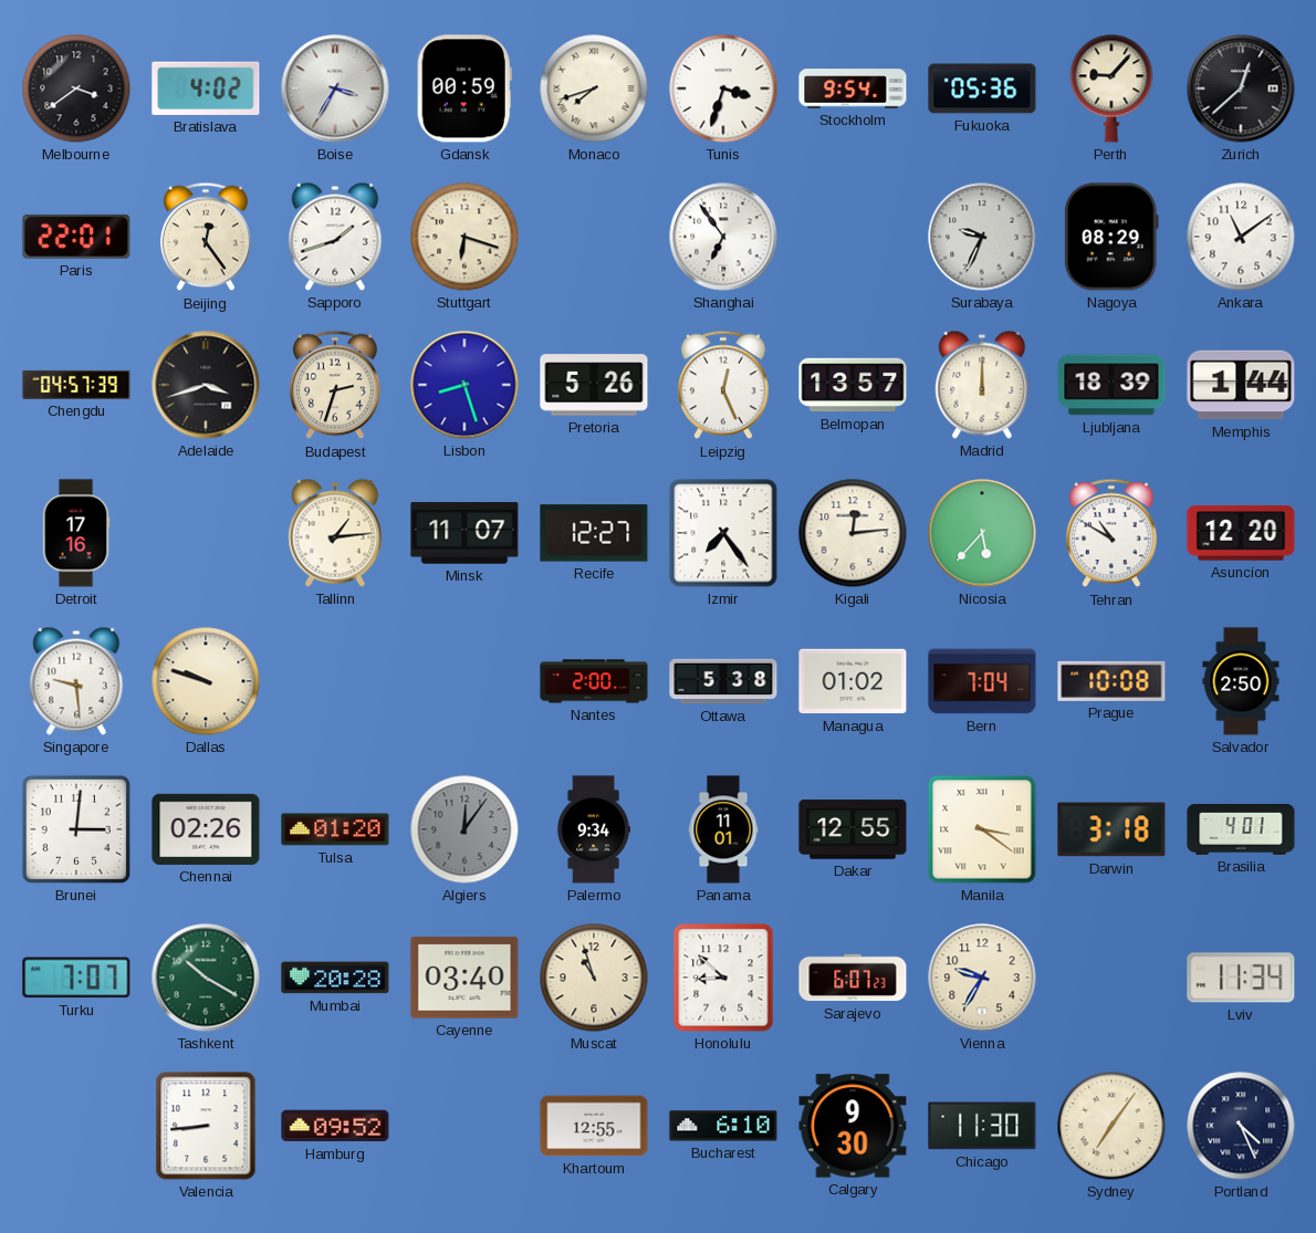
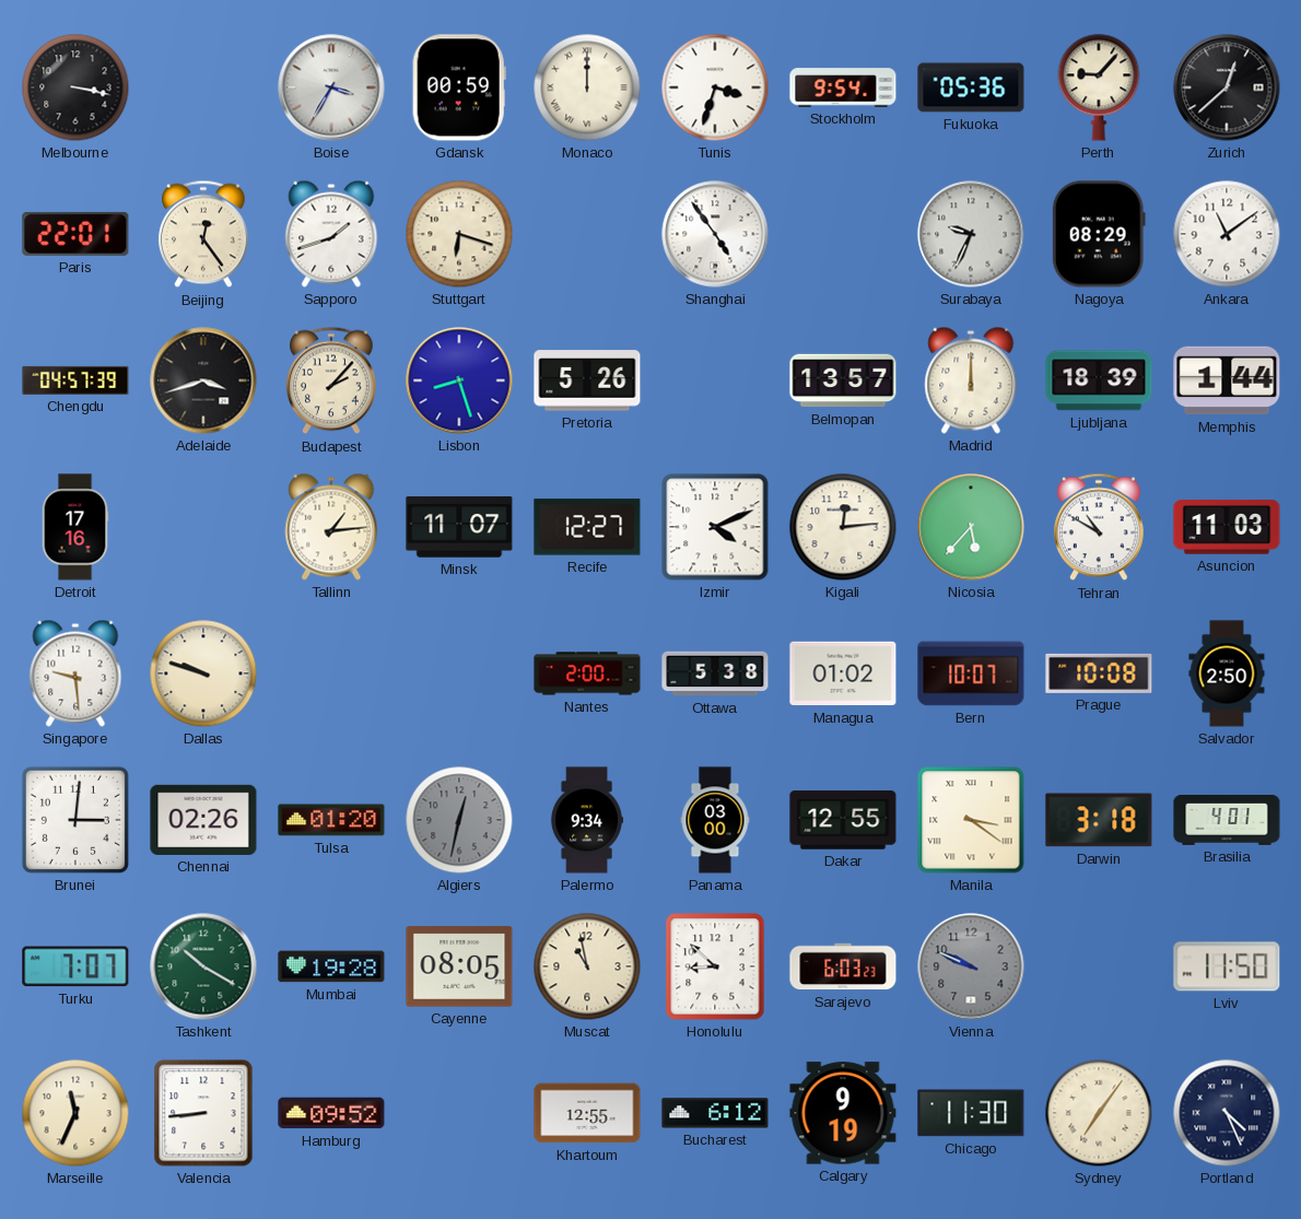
Melbourne: 3:39 -> 3:17 (75, 87)
Bratislava: 4:02 -> none (206, 88)
Monaco: 7:42 -> 12:00 (587, 87)
Shanghai: 6:54 -> 4:54 (715, 234)
Budapest: 2:33 -> 2:07 (332, 380)
Leipzig: 12:26 -> none (724, 385)
Izmir: 7:24 -> 4:11 (715, 527)
Asuncion: 12:20 -> 11:03 (1227, 527)
Bern: 7:04 -> 10:07 (971, 673)
Algiers: 12:06 -> 12:32 (459, 820)
Panama: 11:01 -> 03:00 (715, 820)
Mumbai: 20:28 -> 19:28 (331, 966)
Cayenne: 03:40 -> 08:05 (459, 966)
Muscat: 10:57 -> 10:58 (587, 966)
Sarajevo: 6:07 -> 6:03 (843, 966)
Vienna: 9:35 -> 9:49 (971, 966)
Vienna dial: cream -> grey (971, 966)
Lviv: 11:34 -> 11:50 (1227, 966)
Marseille: none -> 11:34 (75, 1113)
Bucharest: 6:10 -> 6:12 (715, 1113)
Calgary: 9:30 -> 9:19 (843, 1113)
